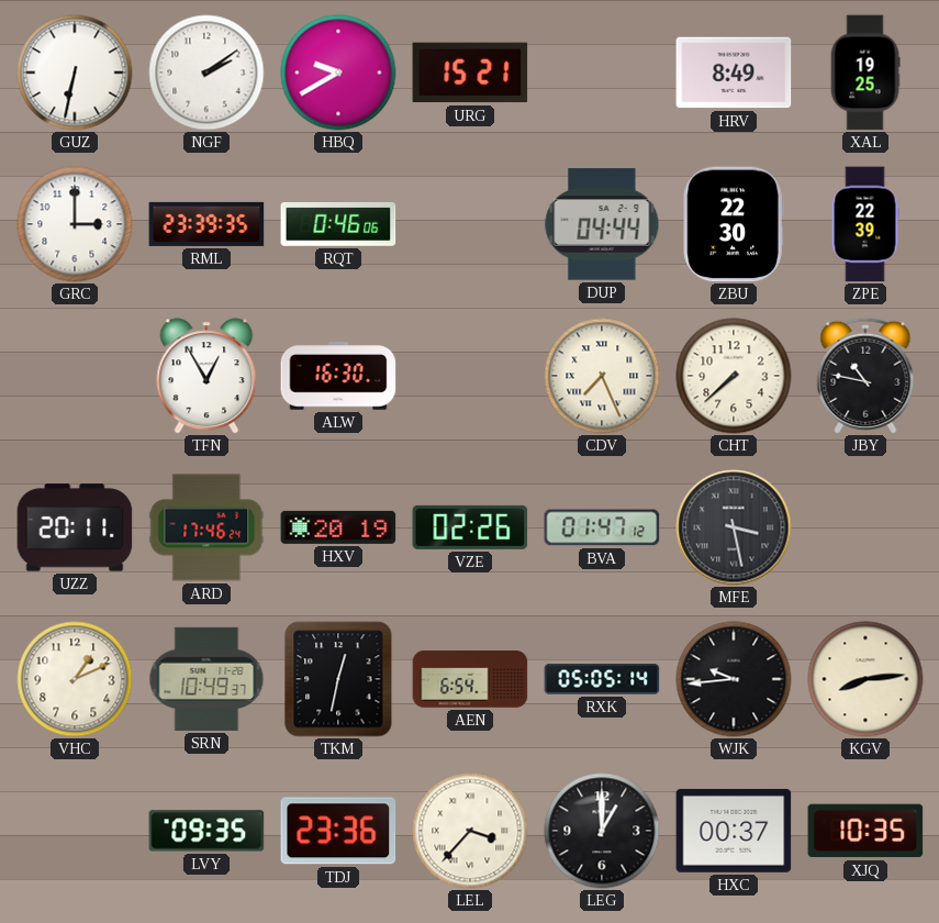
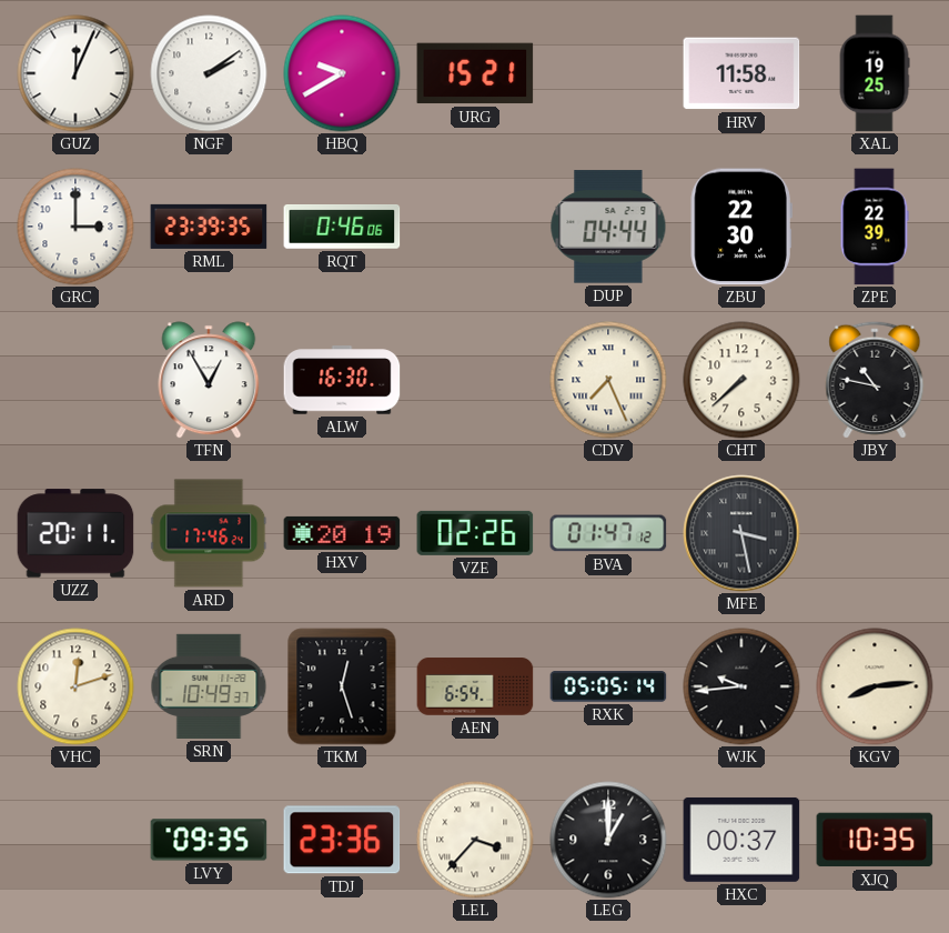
GUZ: 6:32 -> 12:04 (75, 73)
HRV: 8:49 -> 11:58 (741, 73)
VHC: 1:11 -> 12:12 (75, 686)
TKM: 12:32 -> 12:27 (342, 686)
